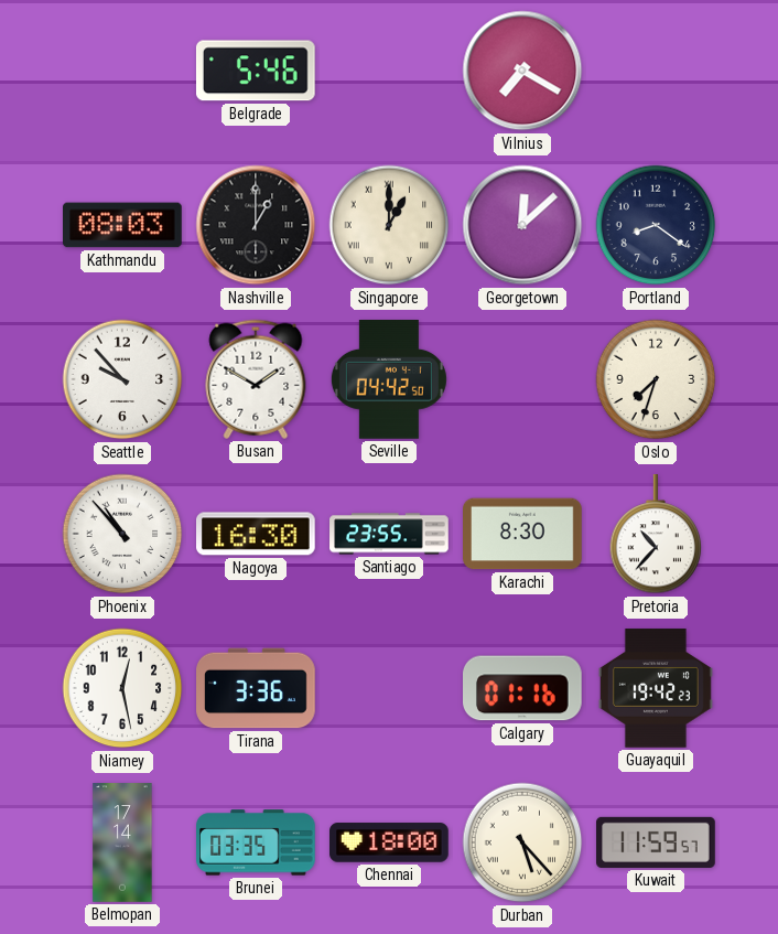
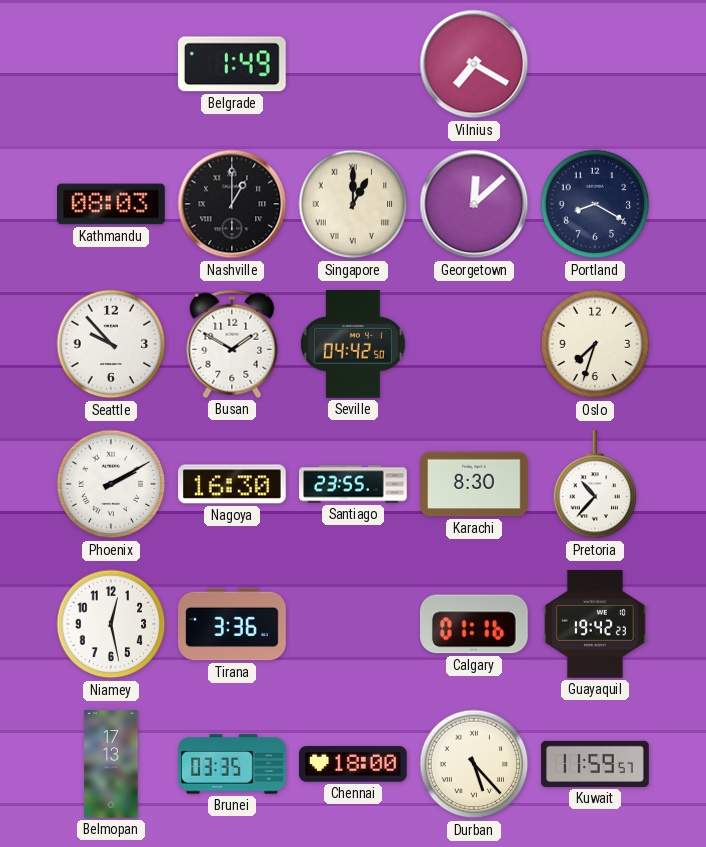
Belgrade: 5:46 -> 1:49 (232, 64)
Portland: 8:21 -> 8:20 (595, 204)
Phoenix: 10:53 -> 2:10 (111, 484)
Belmopan: 17:14 -> 17:13 (111, 764)
